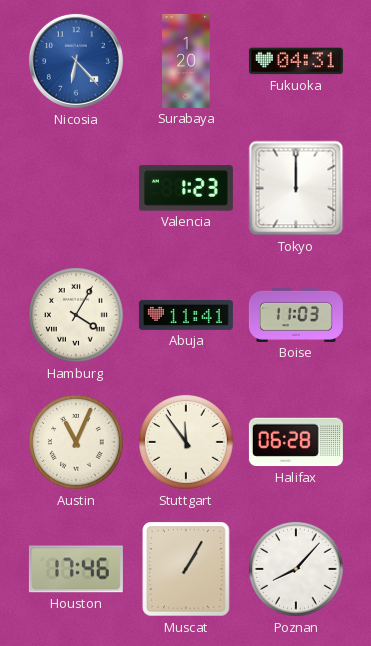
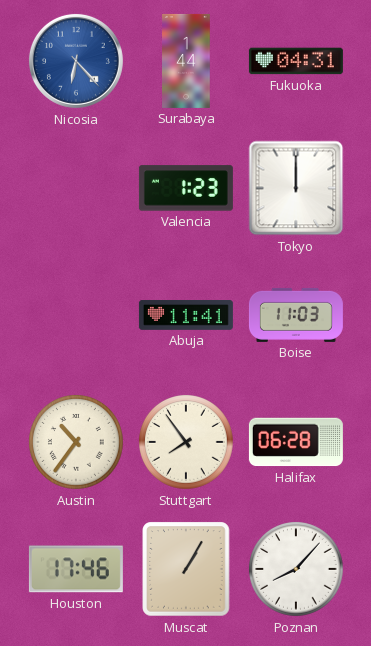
Surabaya: 1:20 -> 1:44 (186, 61)
Hamburg: 4:05 -> none (77, 316)
Austin: 11:04 -> 10:36 (77, 443)
Stuttgart: 11:54 -> 7:54 (187, 443)
